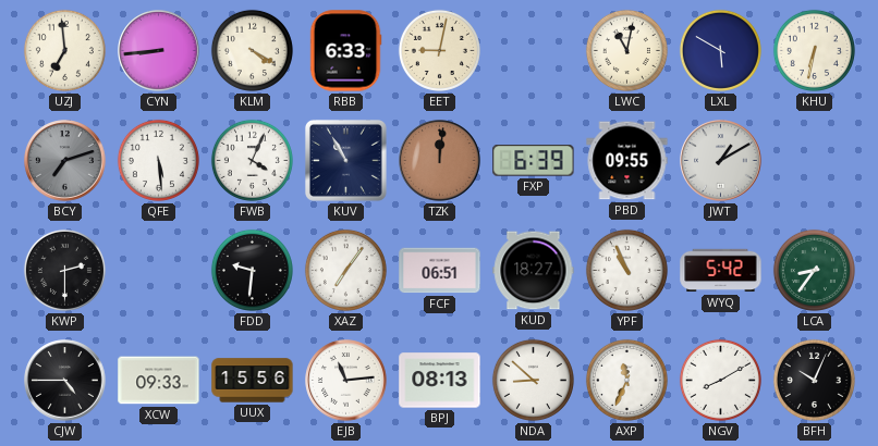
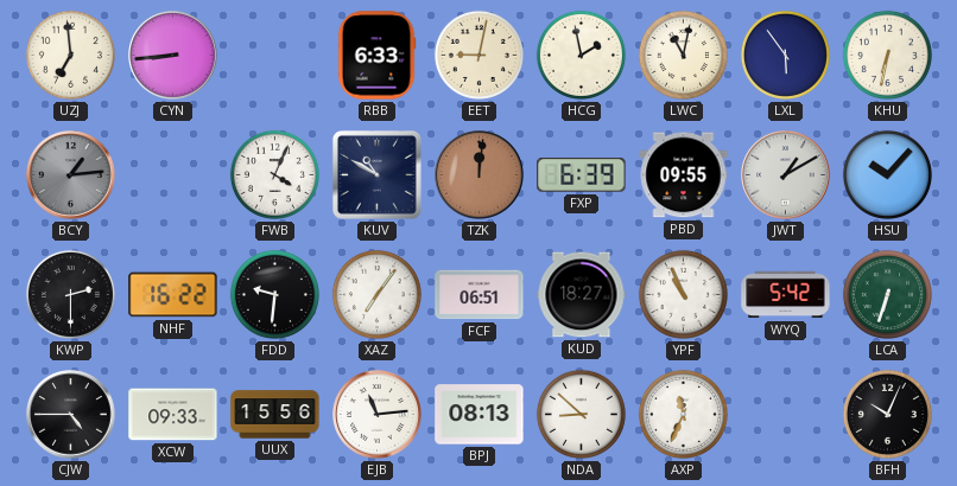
KLM: 4:20 -> none (252, 50)
HCG: none -> 1:58 (581, 55)
LXL: 5:50 -> 5:54 (785, 55)
BCY: 7:12 -> 1:14 (71, 175)
QFE: 5:29 -> none (158, 160)
KUV: 10:55 -> 10:50 (376, 174)
HSU: none -> 10:07 (887, 174)
NHF: none -> 16:22 (173, 295)
LCA: 8:36 -> 6:33 (887, 294)
NGV: 8:10 -> none (720, 380)
